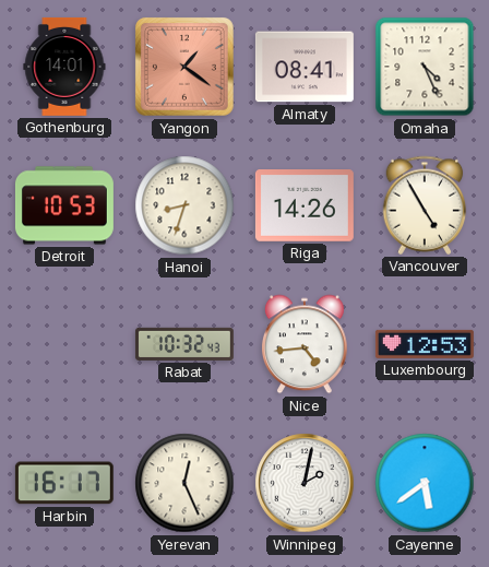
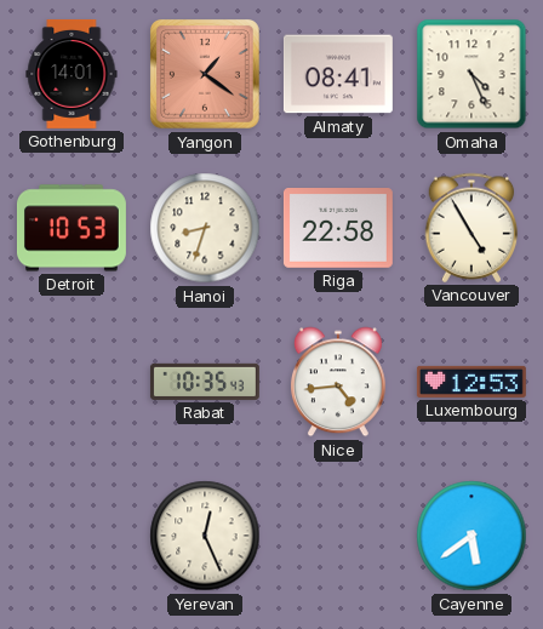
Riga: 14:26 -> 22:58 (338, 229)
Rabat: 10:32 -> 10:35 (205, 382)
Harbin: 16:17 -> none (64, 483)
Winnipeg: 2:02 -> none (305, 483)
